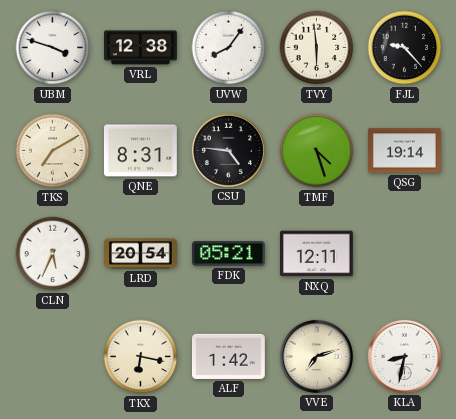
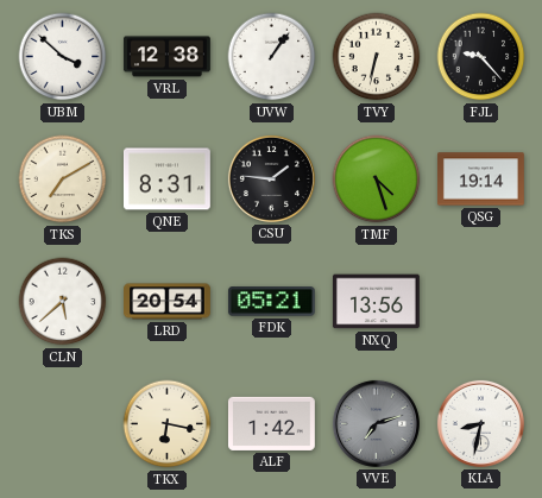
UBM: 3:48 -> 3:52 (63, 57)
UVW: 8:06 -> 1:06 (272, 57)
TVY: 5:59 -> 6:32 (377, 57)
CSU: 4:46 -> 1:46 (271, 178)
CLN: 5:34 -> 5:38 (63, 302)
NXQ: 12:11 -> 13:56 (376, 302)
VVE dial: cream -> grey (376, 423)
